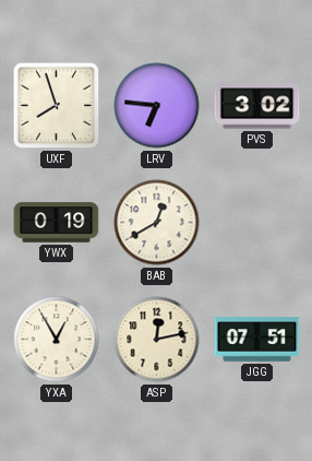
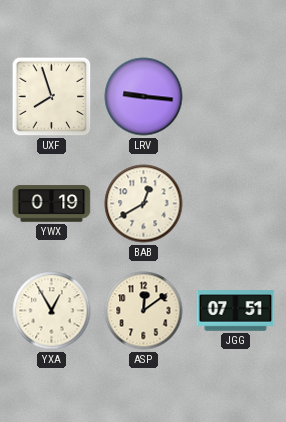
LRV: 6:46 -> 9:16 (144, 97)
PVS: 3:02 -> none (257, 106)
ASP: 12:13 -> 12:09 (144, 311)
